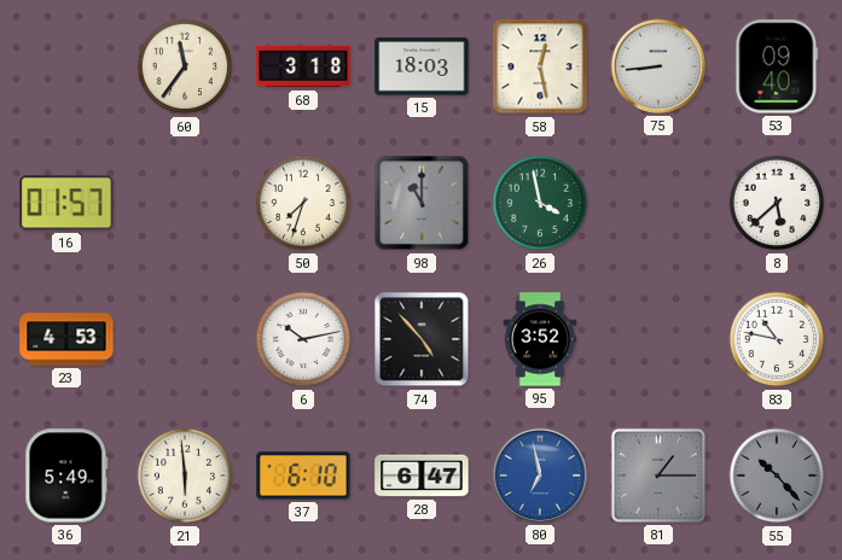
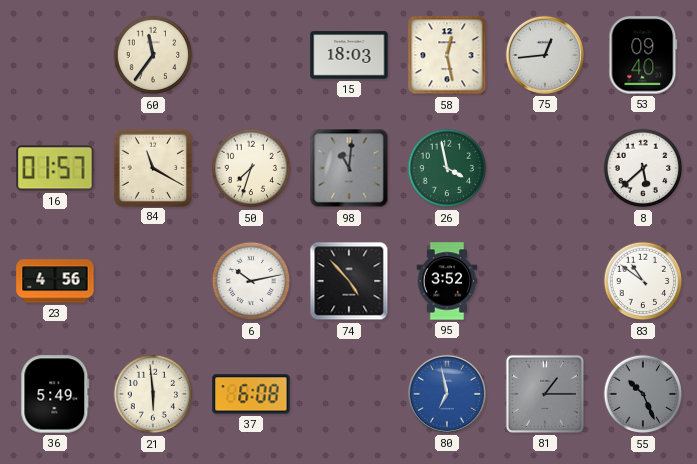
68: 3:18 -> none (303, 66)
75: 8:44 -> 12:44 (545, 55)
84: none -> 11:20 (152, 167)
98: 11:00 -> 11:01 (349, 168)
23: 4:53 -> 4:56 (55, 281)
83: 10:47 -> 10:51 (643, 281)
37: 6:10 -> 6:08 (251, 394)
28: 6:47 -> none (422, 476)
55: 10:23 -> 10:26 (643, 394)
